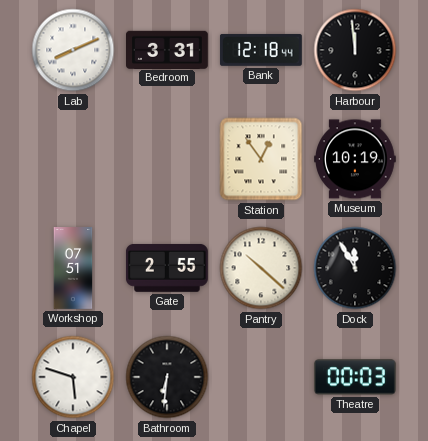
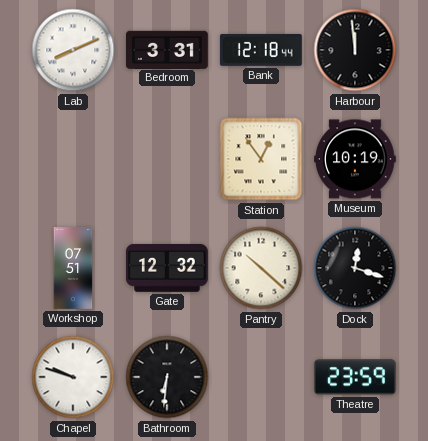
Gate: 2:55 -> 12:32 (167, 268)
Dock: 11:55 -> 12:18 (355, 268)
Chapel: 5:48 -> 9:48 (73, 377)
Theatre: 00:03 -> 23:59 (355, 377)
